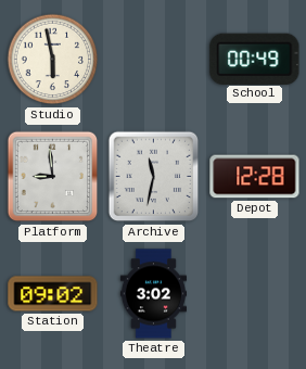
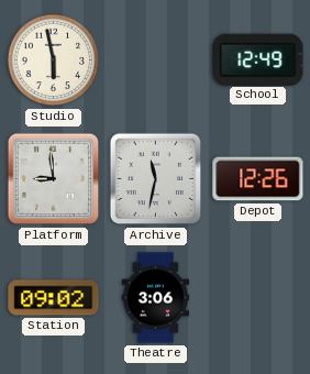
School: 00:49 -> 12:49 (258, 59)
Depot: 12:28 -> 12:26 (258, 179)
Theatre: 3:02 -> 3:06 (155, 298)
